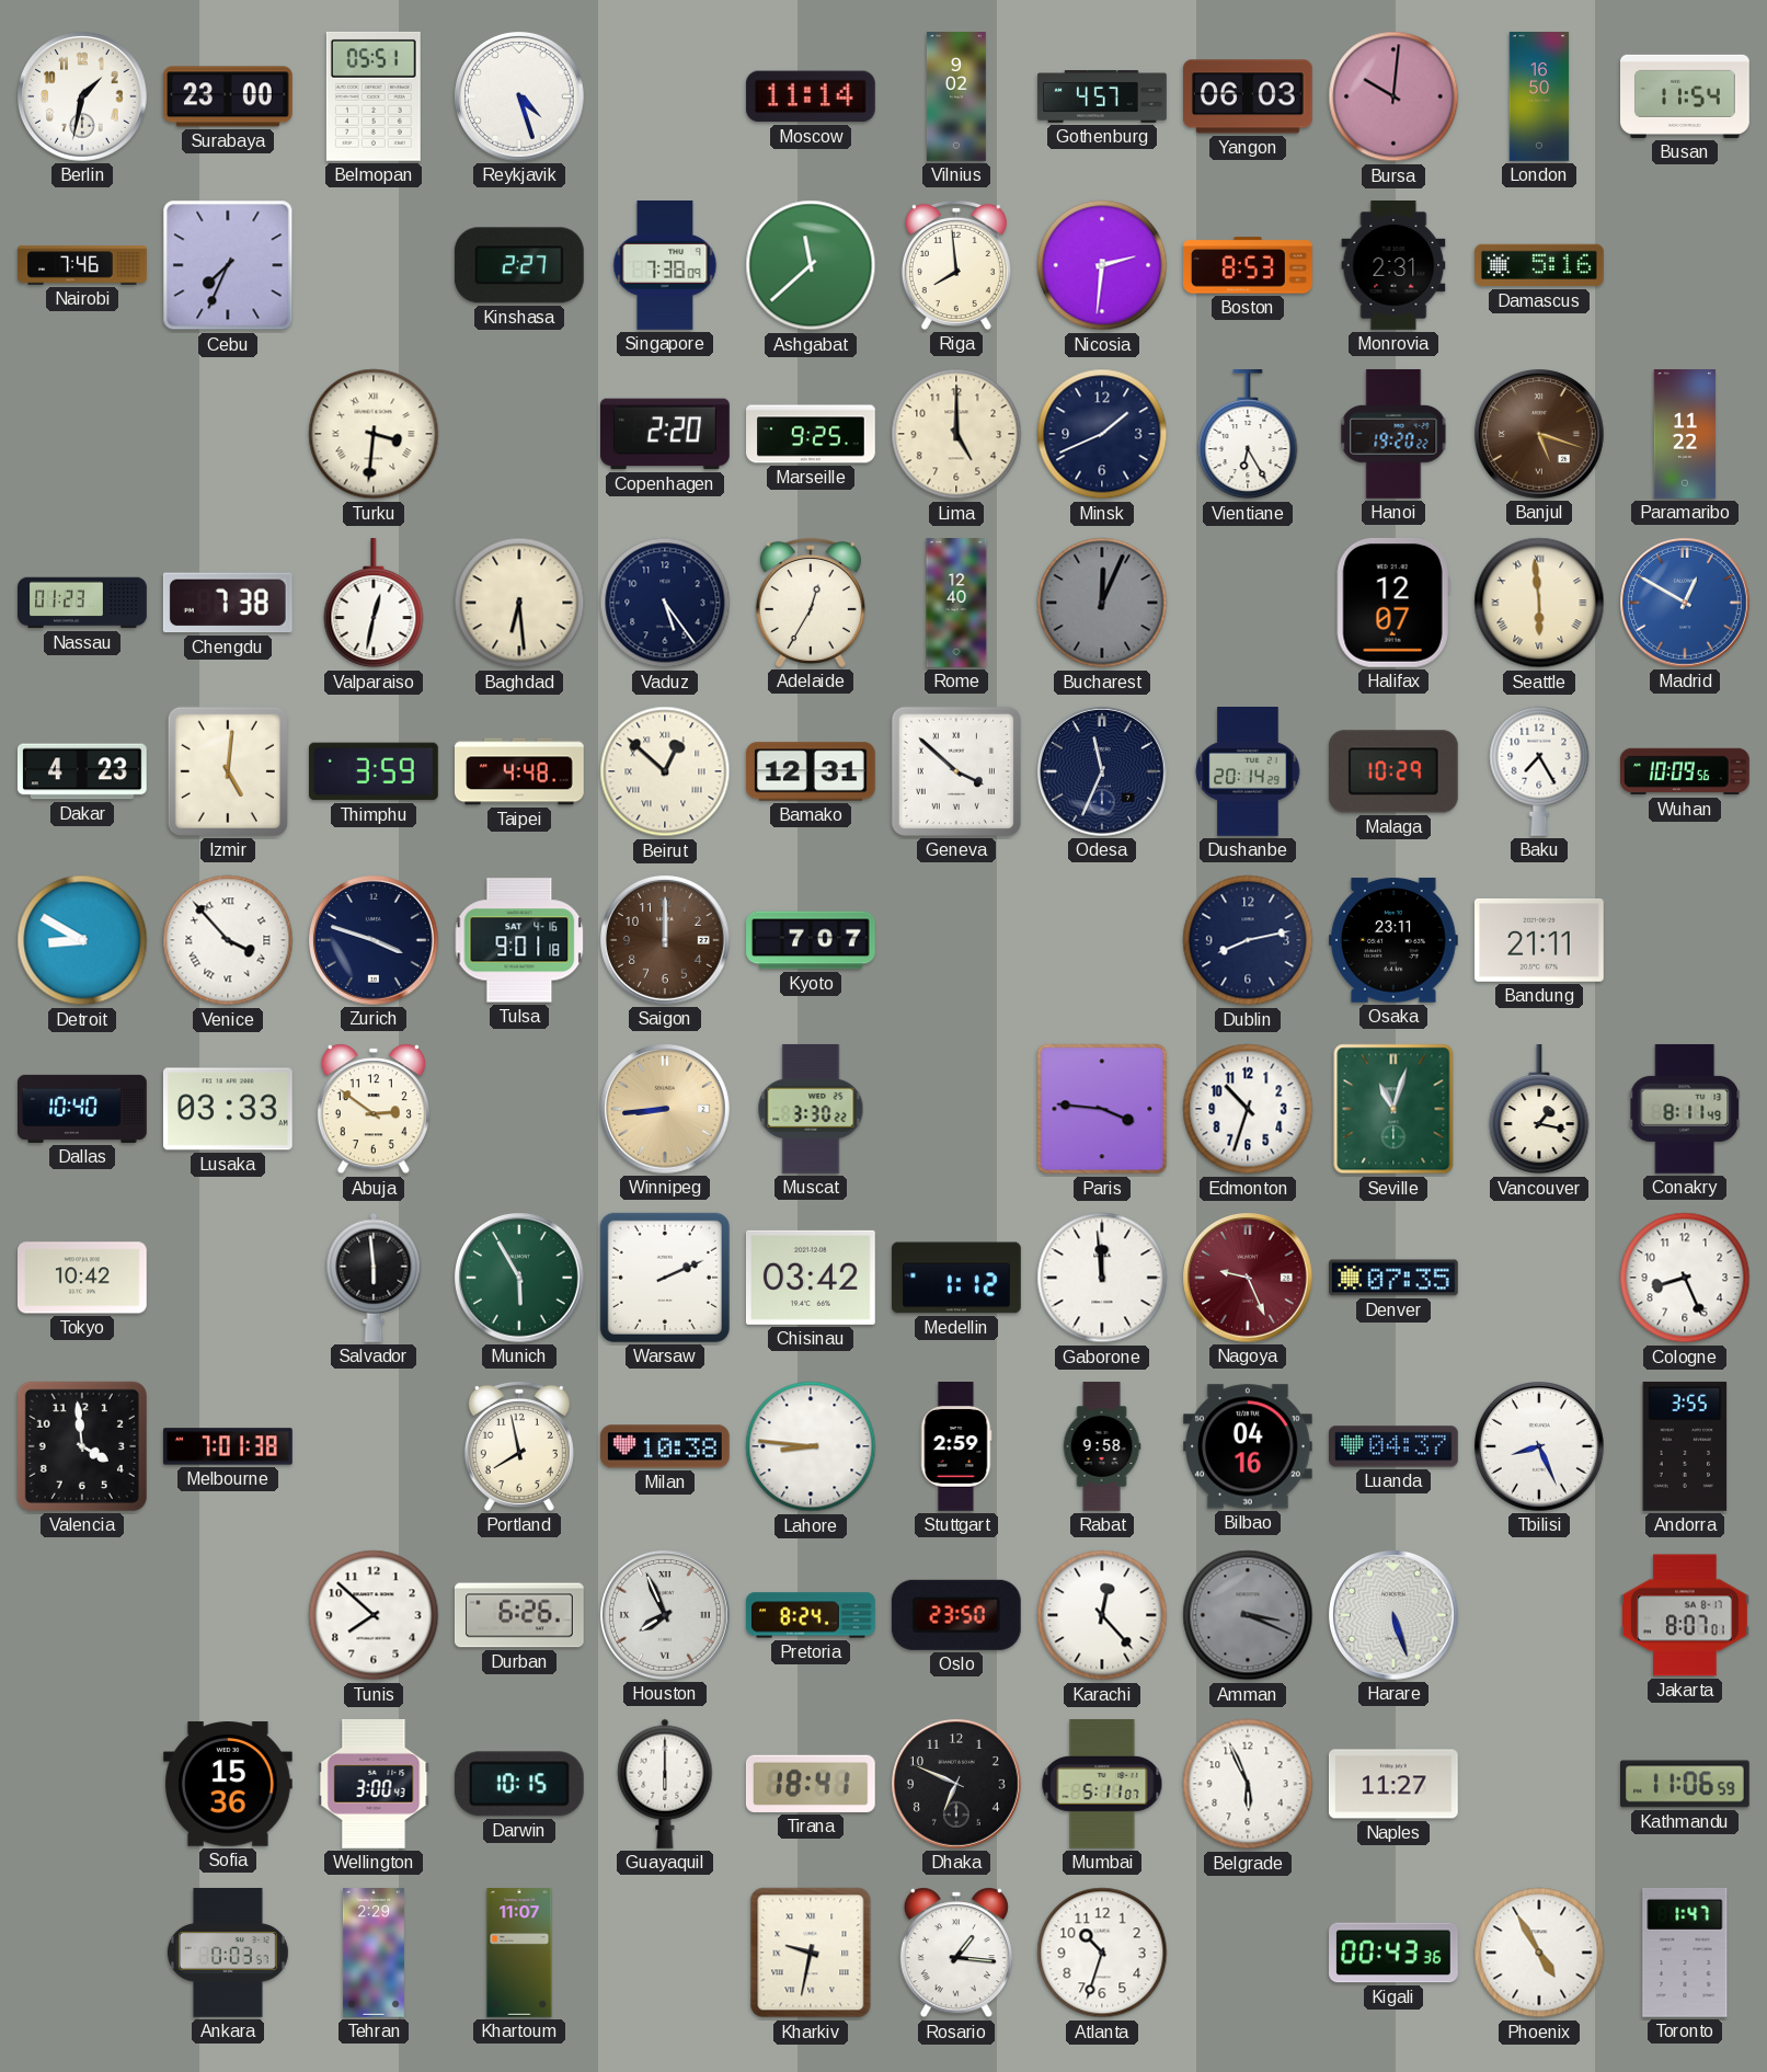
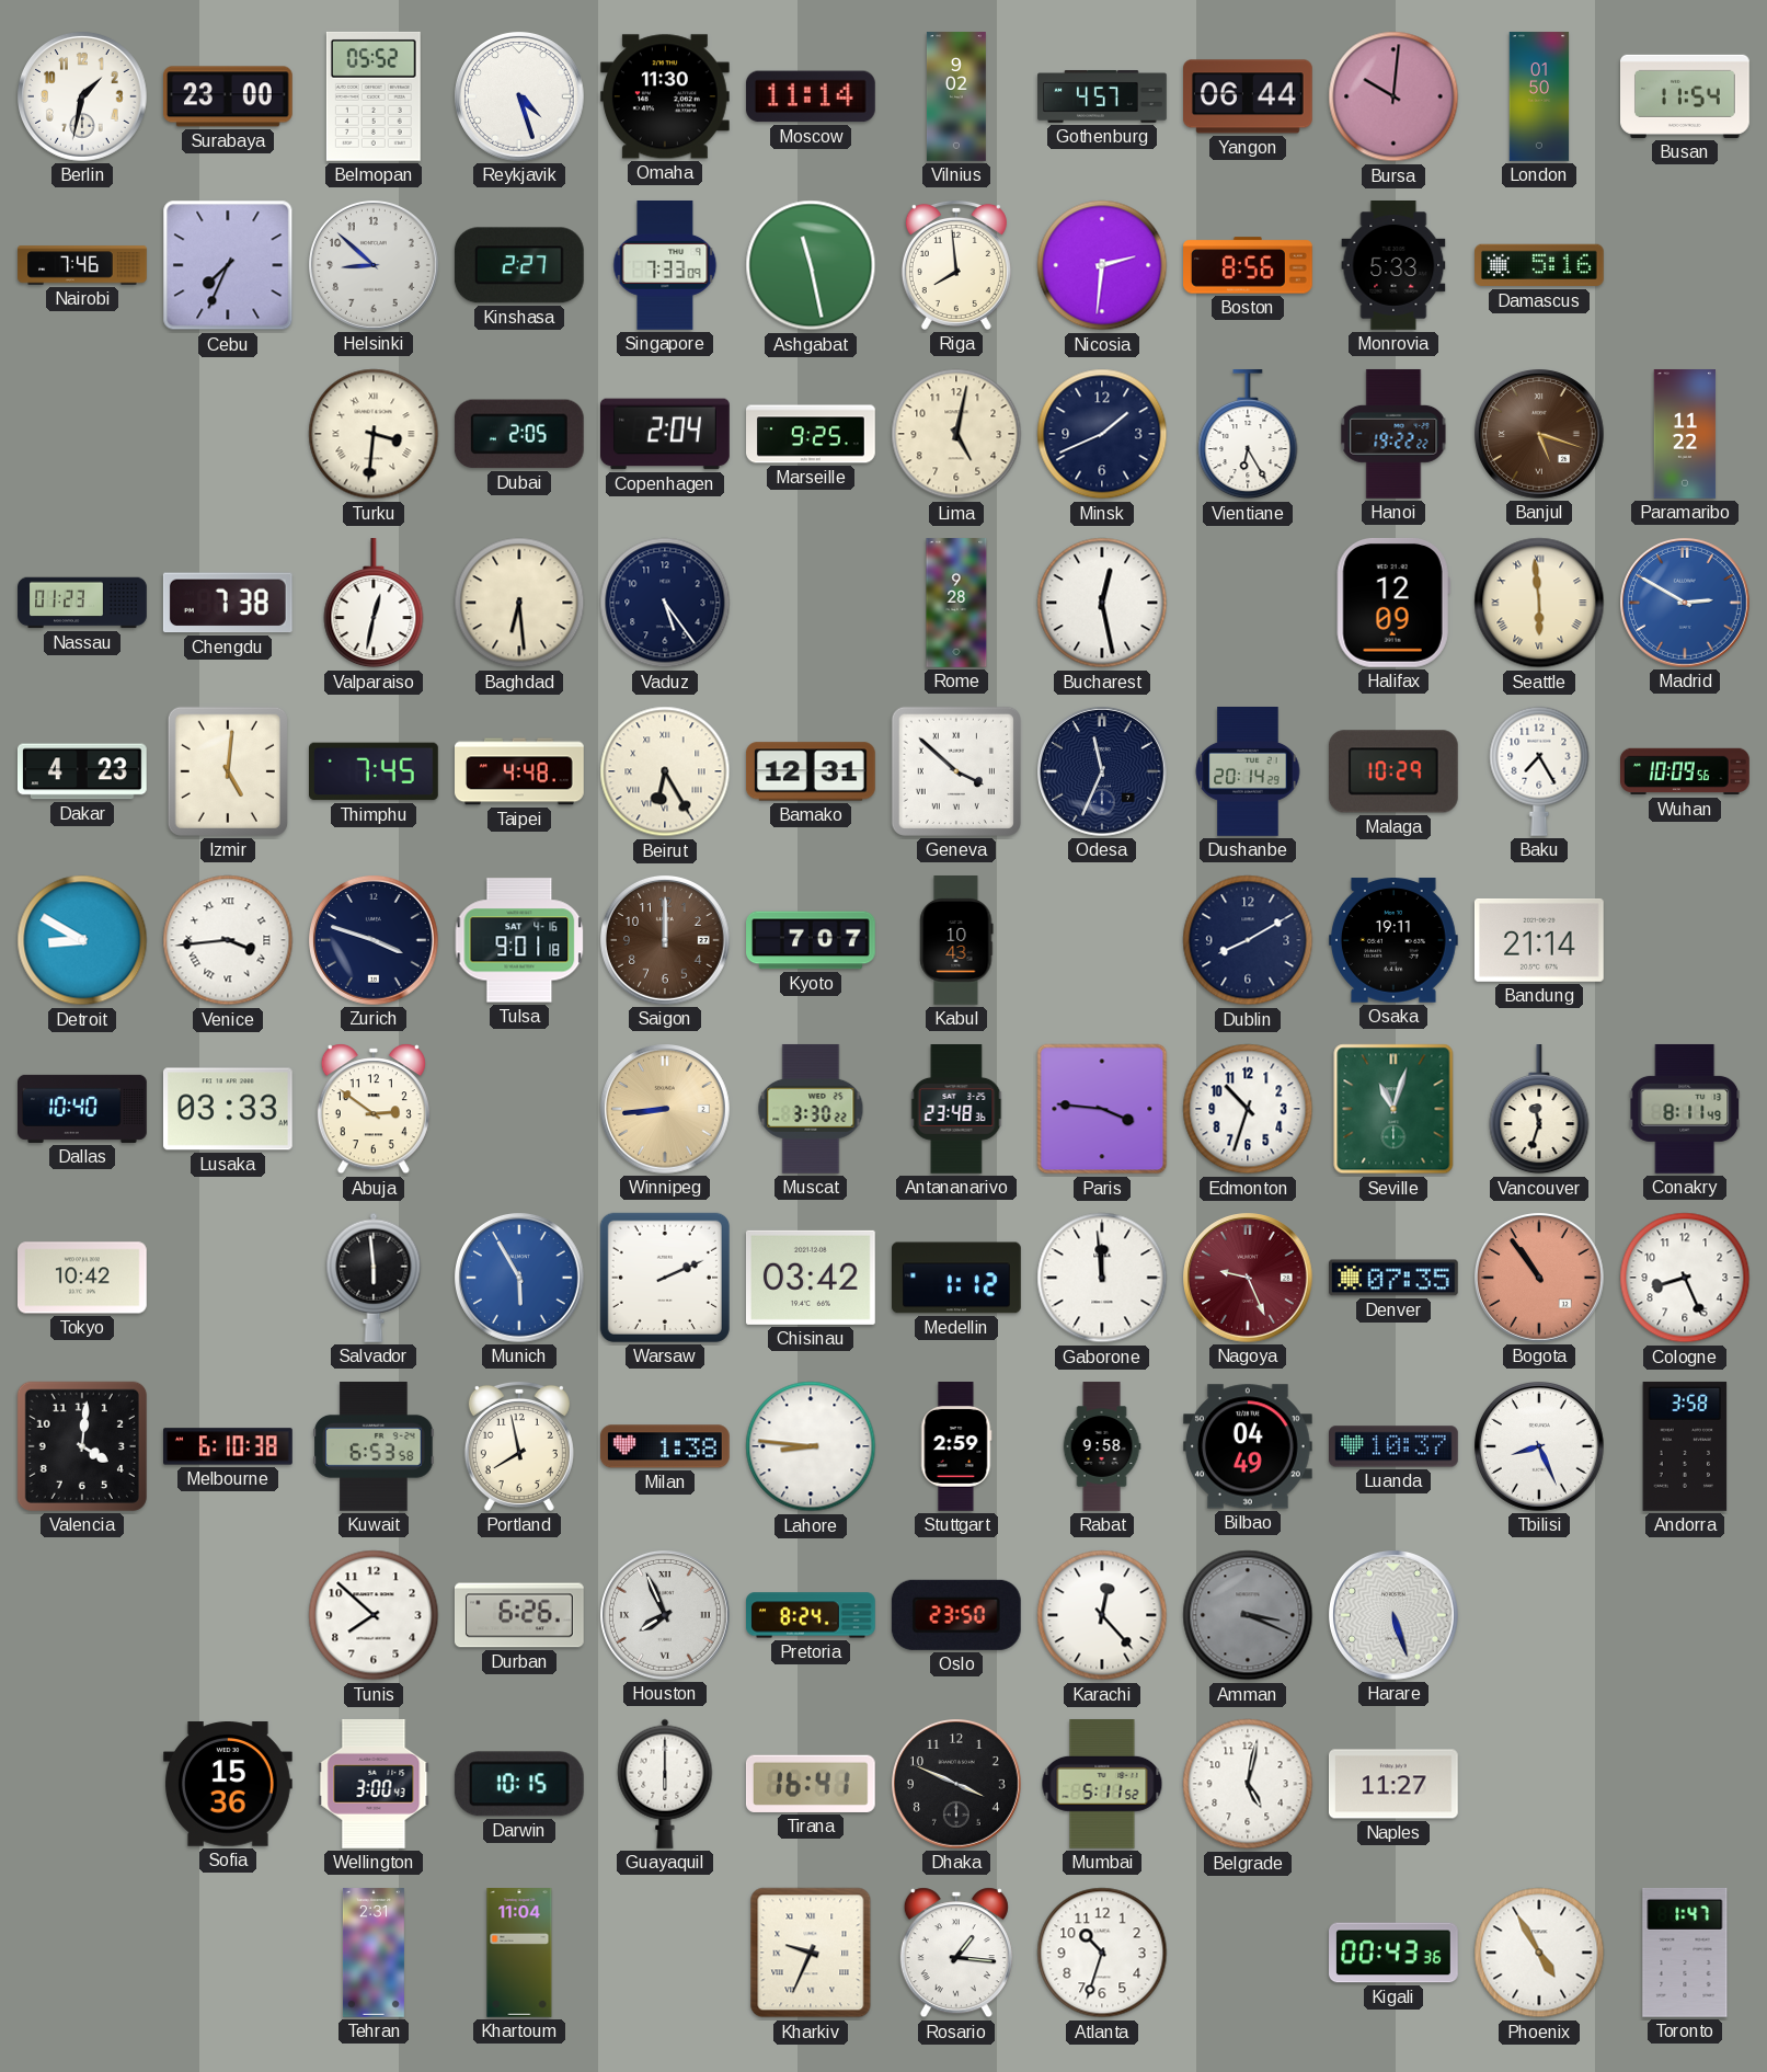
Belmopan: 05:51 -> 05:52 (374, 96)
Omaha: none -> 11:30 (665, 96)
Yangon: 06:03 -> 06:44 (1249, 96)
London: 16:50 -> 01:50 (1539, 96)
Helsinki: none -> 8:52 (375, 266)
Singapore: 7:38 -> 7:33 (665, 266)
Ashgabat: 11:38 -> 11:28 (811, 265)
Boston: 8:53 -> 8:56 (1249, 265)
Monrovia: 2:31 -> 5:33 (1393, 266)
Dubai: none -> 2:05 (519, 434)
Copenhagen: 2:20 -> 2:04 (666, 434)
Lima: 5:00 -> 5:02 (956, 434)
Hanoi: 19:20 -> 19:22 (1393, 434)
Adelaide: 12:35 -> none (811, 603)
Rome: 12:40 -> 9:28 (956, 603)
Bucharest: 12:04 -> 12:28 (1102, 603)
Bucharest dial: grey -> white (1102, 603)
Halifax: 12:07 -> 12:09 (1393, 603)
Madrid: 12:50 -> 2:50 (1686, 604)
Thimphu: 3:59 -> 7:45 (375, 771)
Beirut: 12:52 -> 6:25 (665, 771)
Venice: 3:53 -> 3:44 (228, 940)
Kabul: none -> 10:43 (956, 941)
Dublin: 8:13 -> 8:10 (1248, 940)
Osaka: 23:11 -> 19:11 (1395, 940)
Bandung: 21:11 -> 21:14 (1539, 940)
Antananarivo: none -> 23:48 (956, 1110)
Vancouver: 1:17 -> 11:33 (1539, 1110)
Munich dial: green -> blue (520, 1279)
Bogota: none -> 10:54 (1540, 1279)
Valencia: 3:59 -> 4:01 (82, 1446)
Melbourne: 7:01 -> 6:10 (229, 1446)
Kuwait: none -> 6:53 (374, 1447)
Milan: 10:38 -> 1:38 (665, 1446)
Bilbao: 04:16 -> 04:49 (1248, 1446)
Luanda: 04:37 -> 10:37 (1395, 1446)
Andorra: 3:55 -> 3:58 (1685, 1446)
Jakarta: 8:07 -> none (1686, 1615)
Tirana: 18:41 -> 16:41 (811, 1784)
Dhaka: 6:49 -> 3:49 (957, 1785)
Mumbai: 5:11:07 -> 5:11:52 (1102, 1785)
Belgrade: 5:56 -> 5:02 (1248, 1784)
Kathmandu: 11:06 -> none (1686, 1784)
Ankara: 0:03 -> none (228, 1954)
Tehran: 2:29 -> 2:31 (374, 1953)
Khartoum: 11:07 -> 11:04 (519, 1954)
Kharkiv: 9:32 -> 9:34 (811, 1953)
